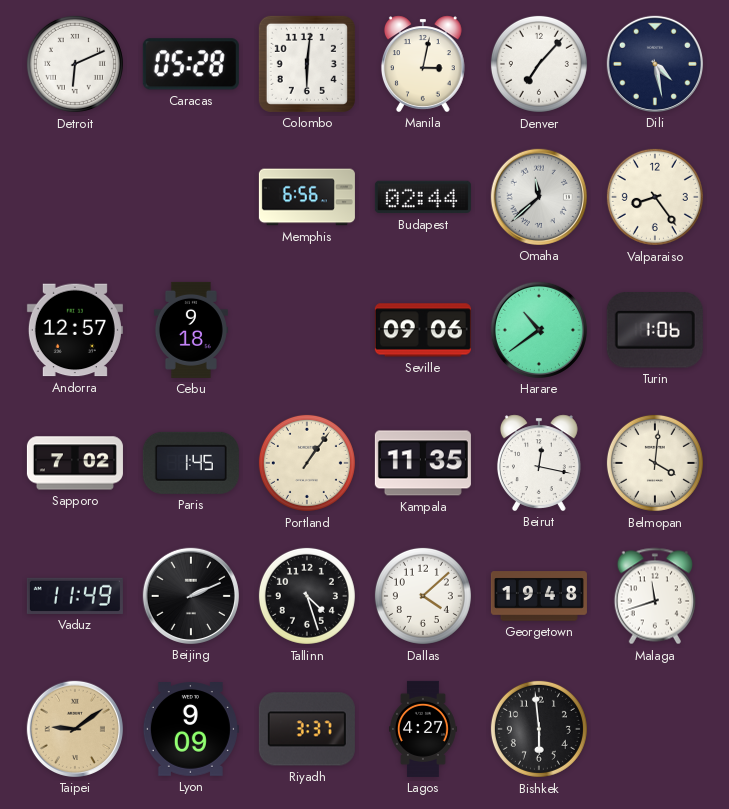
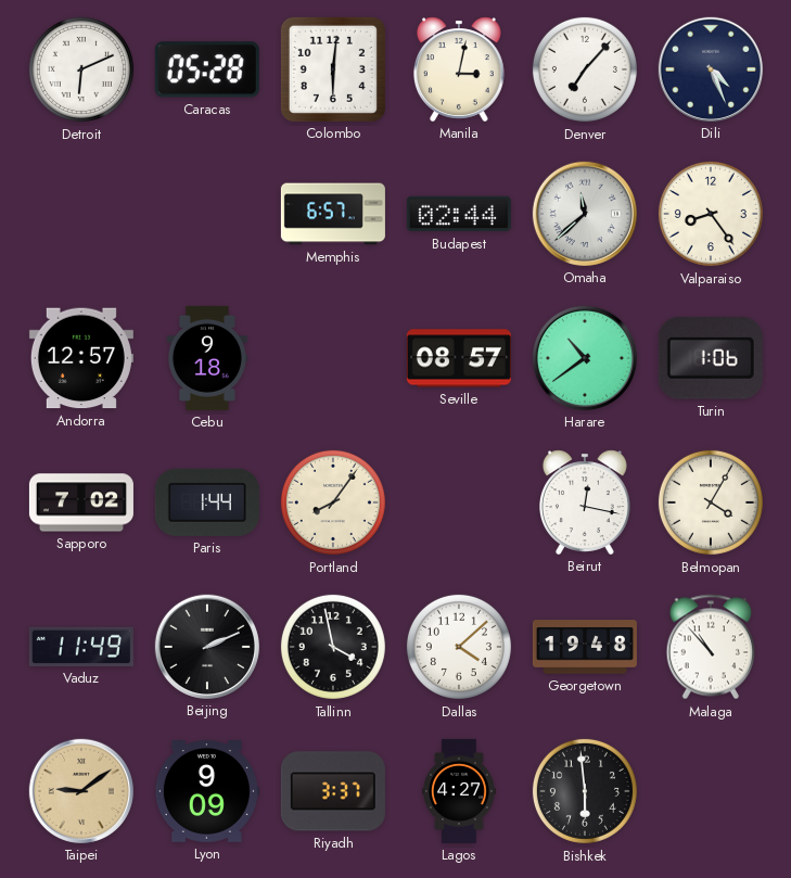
Dili: 4:28 -> 4:26 (711, 69)
Memphis: 6:56 -> 6:57 (333, 214)
Seville: 09:06 -> 08:57 (459, 358)
Paris: 1:45 -> 1:44 (207, 502)
Portland: 1:06 -> 8:06 (333, 502)
Kampala: 11:35 -> none (423, 463)
Belmopan: 4:01 -> 4:05 (711, 502)
Tallinn: 4:27 -> 3:58 (333, 647)
Malaga: 11:42 -> 10:53 (711, 647)
